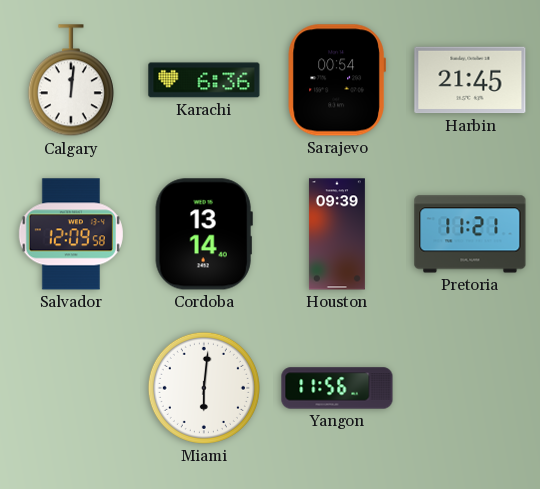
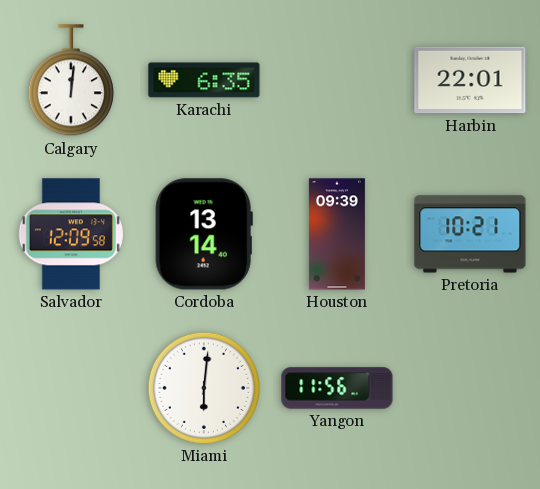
Karachi: 6:36 -> 6:35 (204, 80)
Sarajevo: 00:54 -> none (337, 80)
Harbin: 21:45 -> 22:01 (470, 80)
Pretoria: 11:21 -> 10:21 (470, 234)
